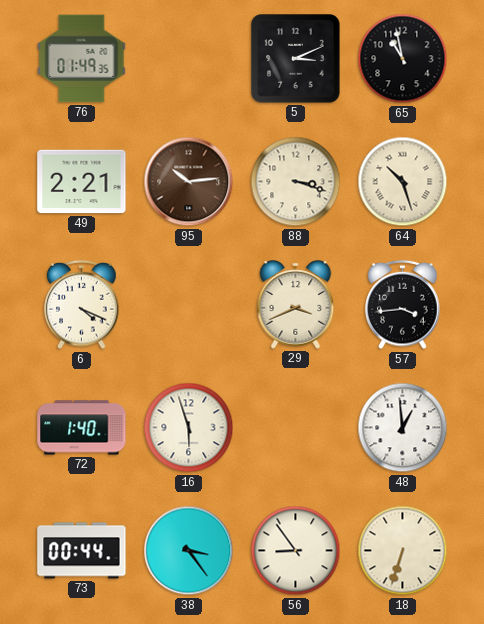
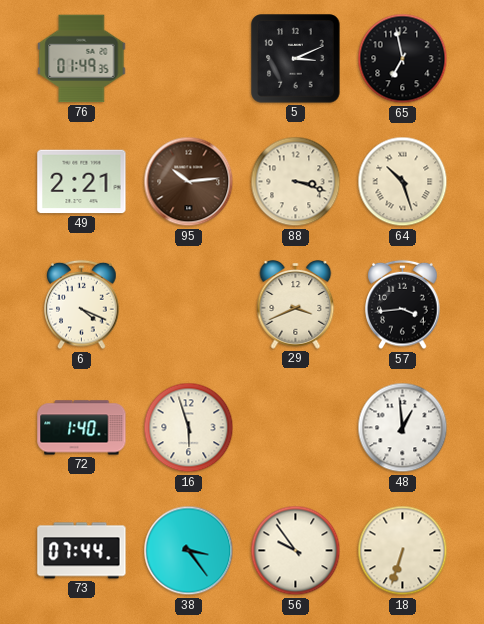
65: 10:58 -> 6:58 (403, 59)
73: 00:44 -> 07:44 (82, 551)
56: 8:54 -> 9:54 (296, 551)
